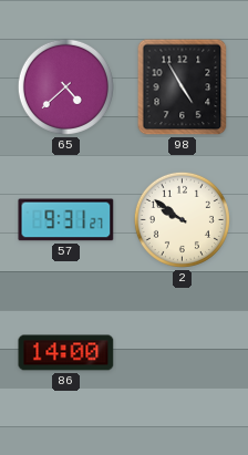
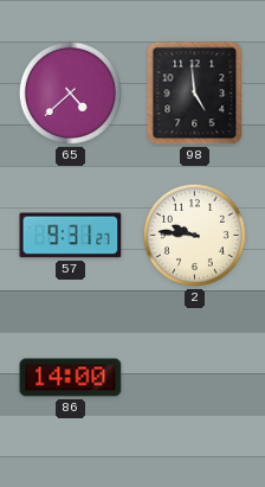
98: 4:55 -> 4:59 (195, 94)
2: 9:51 -> 9:46 (194, 235)
